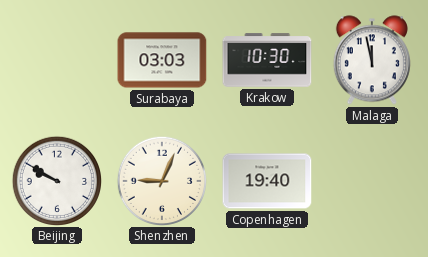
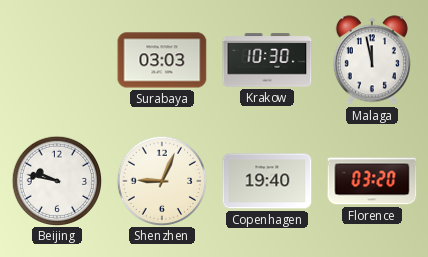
Beijing: 9:50 -> 9:47 (56, 180)
Florence: none -> 03:20 (372, 181)
